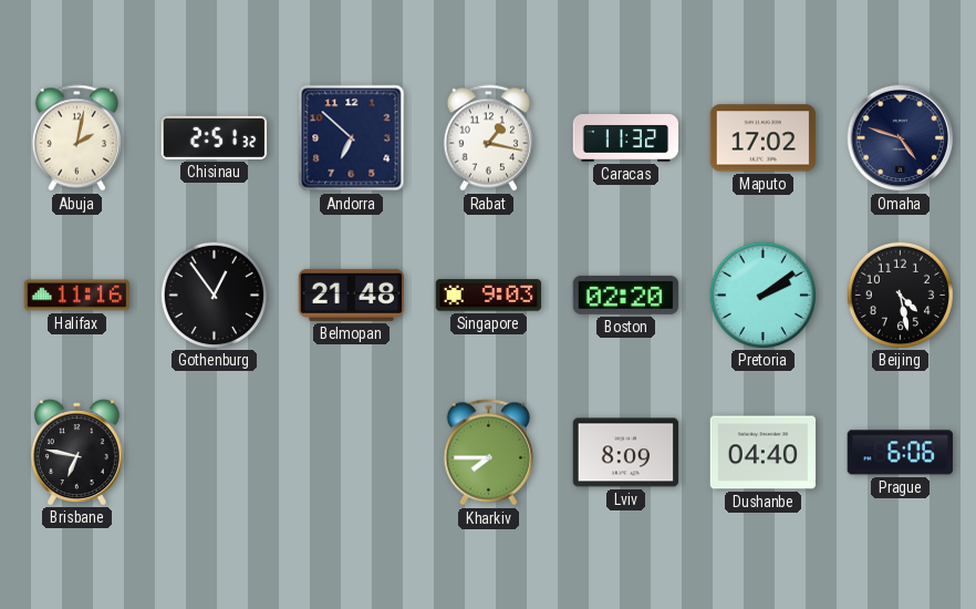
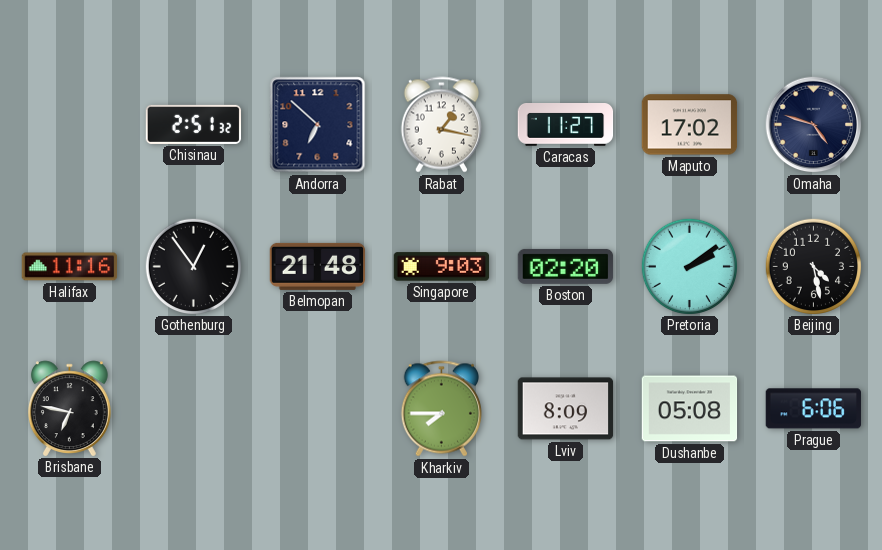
Abuja: 2:02 -> none (76, 138)
Caracas: 11:32 -> 11:27 (566, 125)
Dushanbe: 04:40 -> 05:08 (690, 409)
